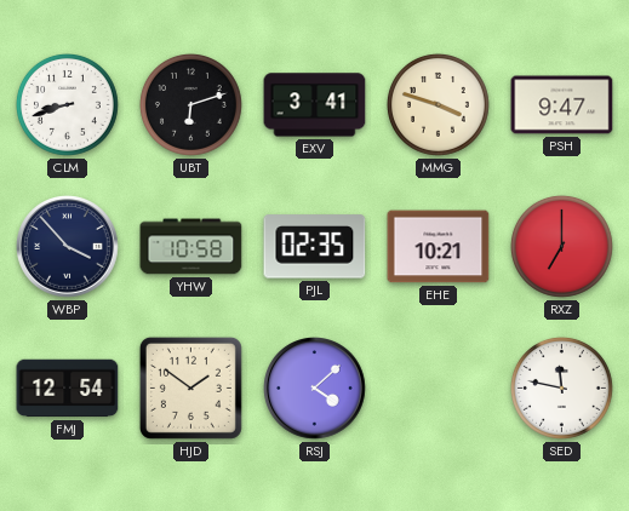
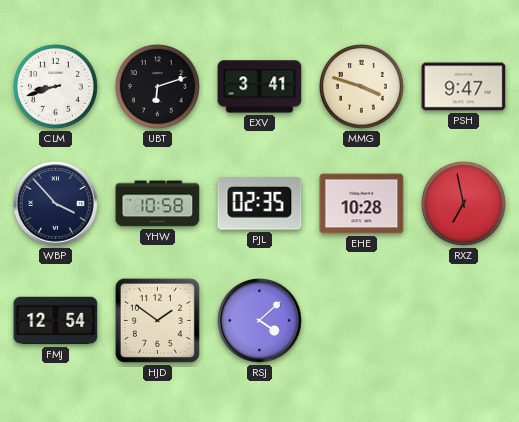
EHE: 10:21 -> 10:28 (362, 204)
RXZ: 7:00 -> 6:58 (463, 203)
SED: 11:47 -> none (561, 387)
